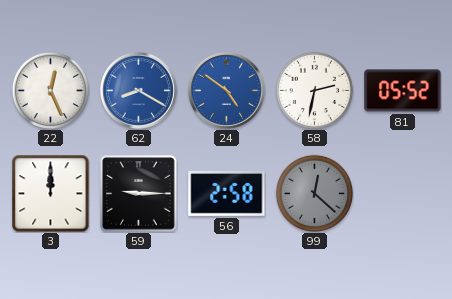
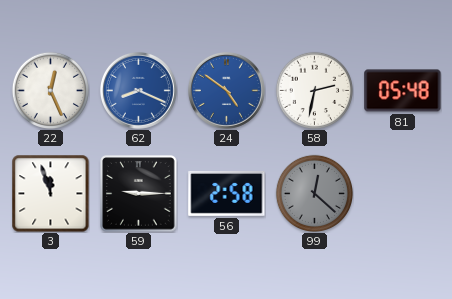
62: 8:20 -> 8:19 (138, 90)
81: 05:52 -> 05:48 (403, 91)
3: 12:00 -> 11:57 (50, 193)
